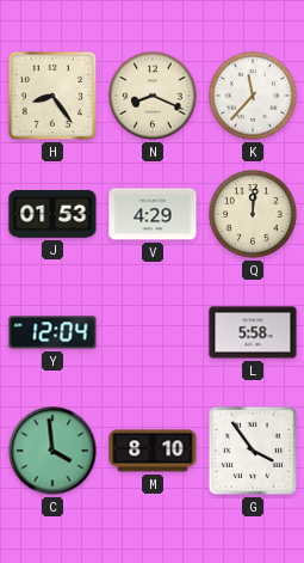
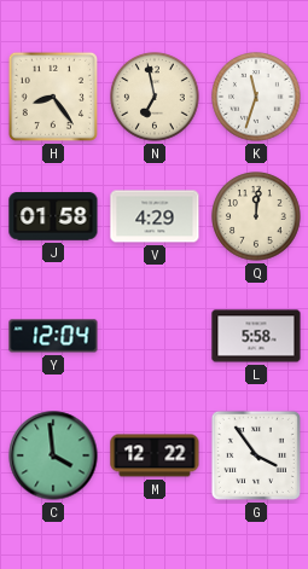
N: 8:19 -> 6:58 (155, 97)
K: 11:37 -> 11:33 (256, 97)
J: 01:53 -> 01:58 (53, 216)
M: 8:10 -> 12:22 (155, 455)
